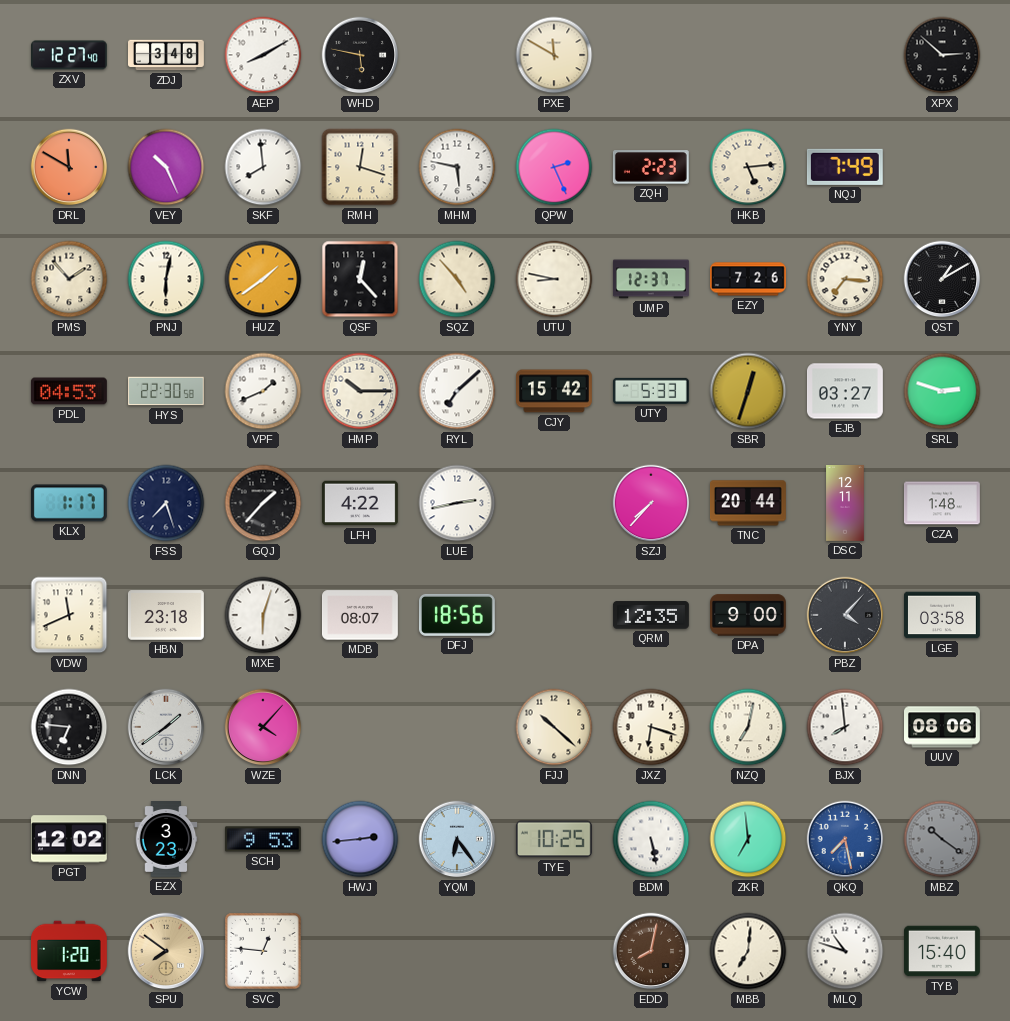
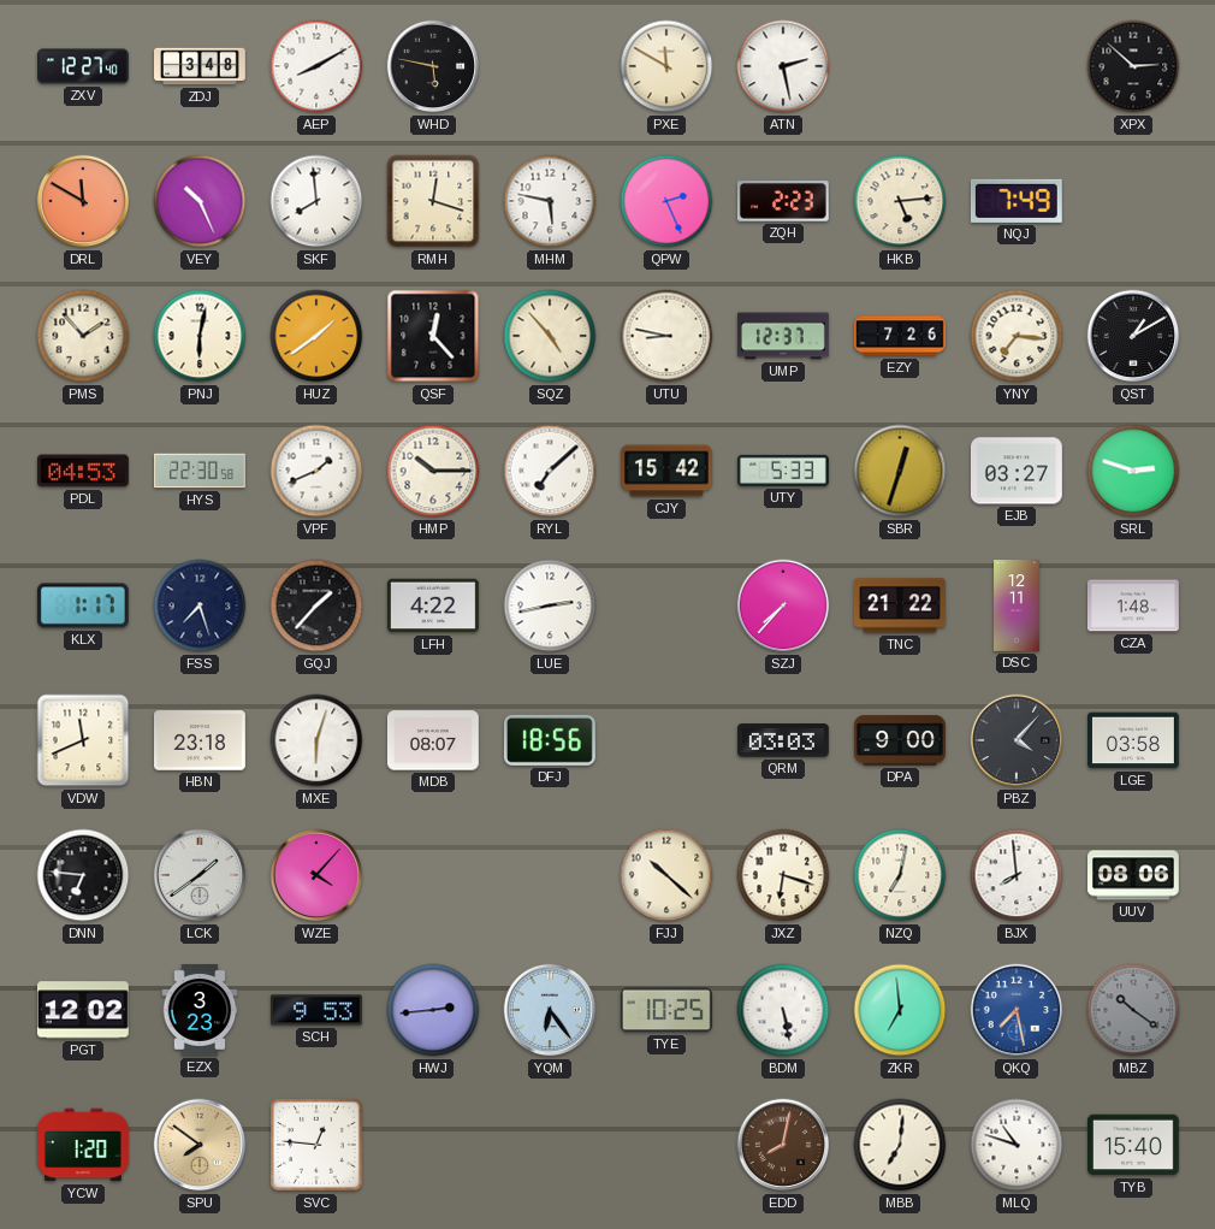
ATN: none -> 2:28 (783, 66)
TNC: 20:44 -> 21:22 (900, 605)
QRM: 12:35 -> 03:03 (783, 740)
